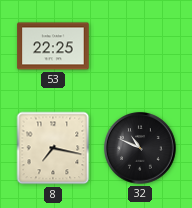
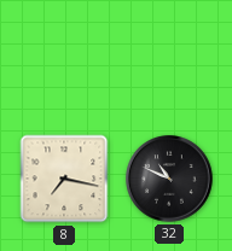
53: 22:25 -> none (53, 46)
